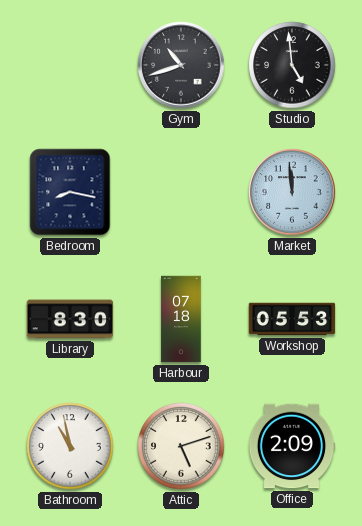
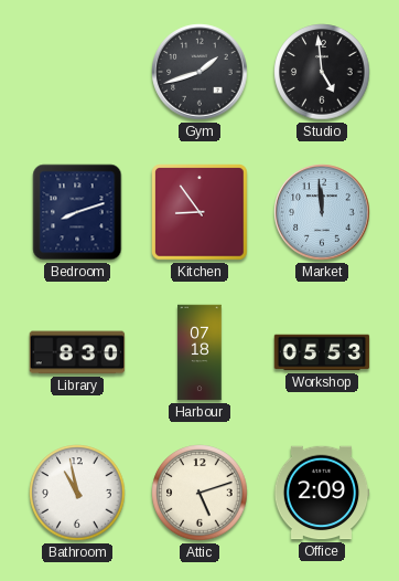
Gym: 10:42 -> 1:42 (199, 72)
Bedroom: 8:17 -> 8:12 (77, 212)
Kitchen: none -> 8:54 (201, 213)
